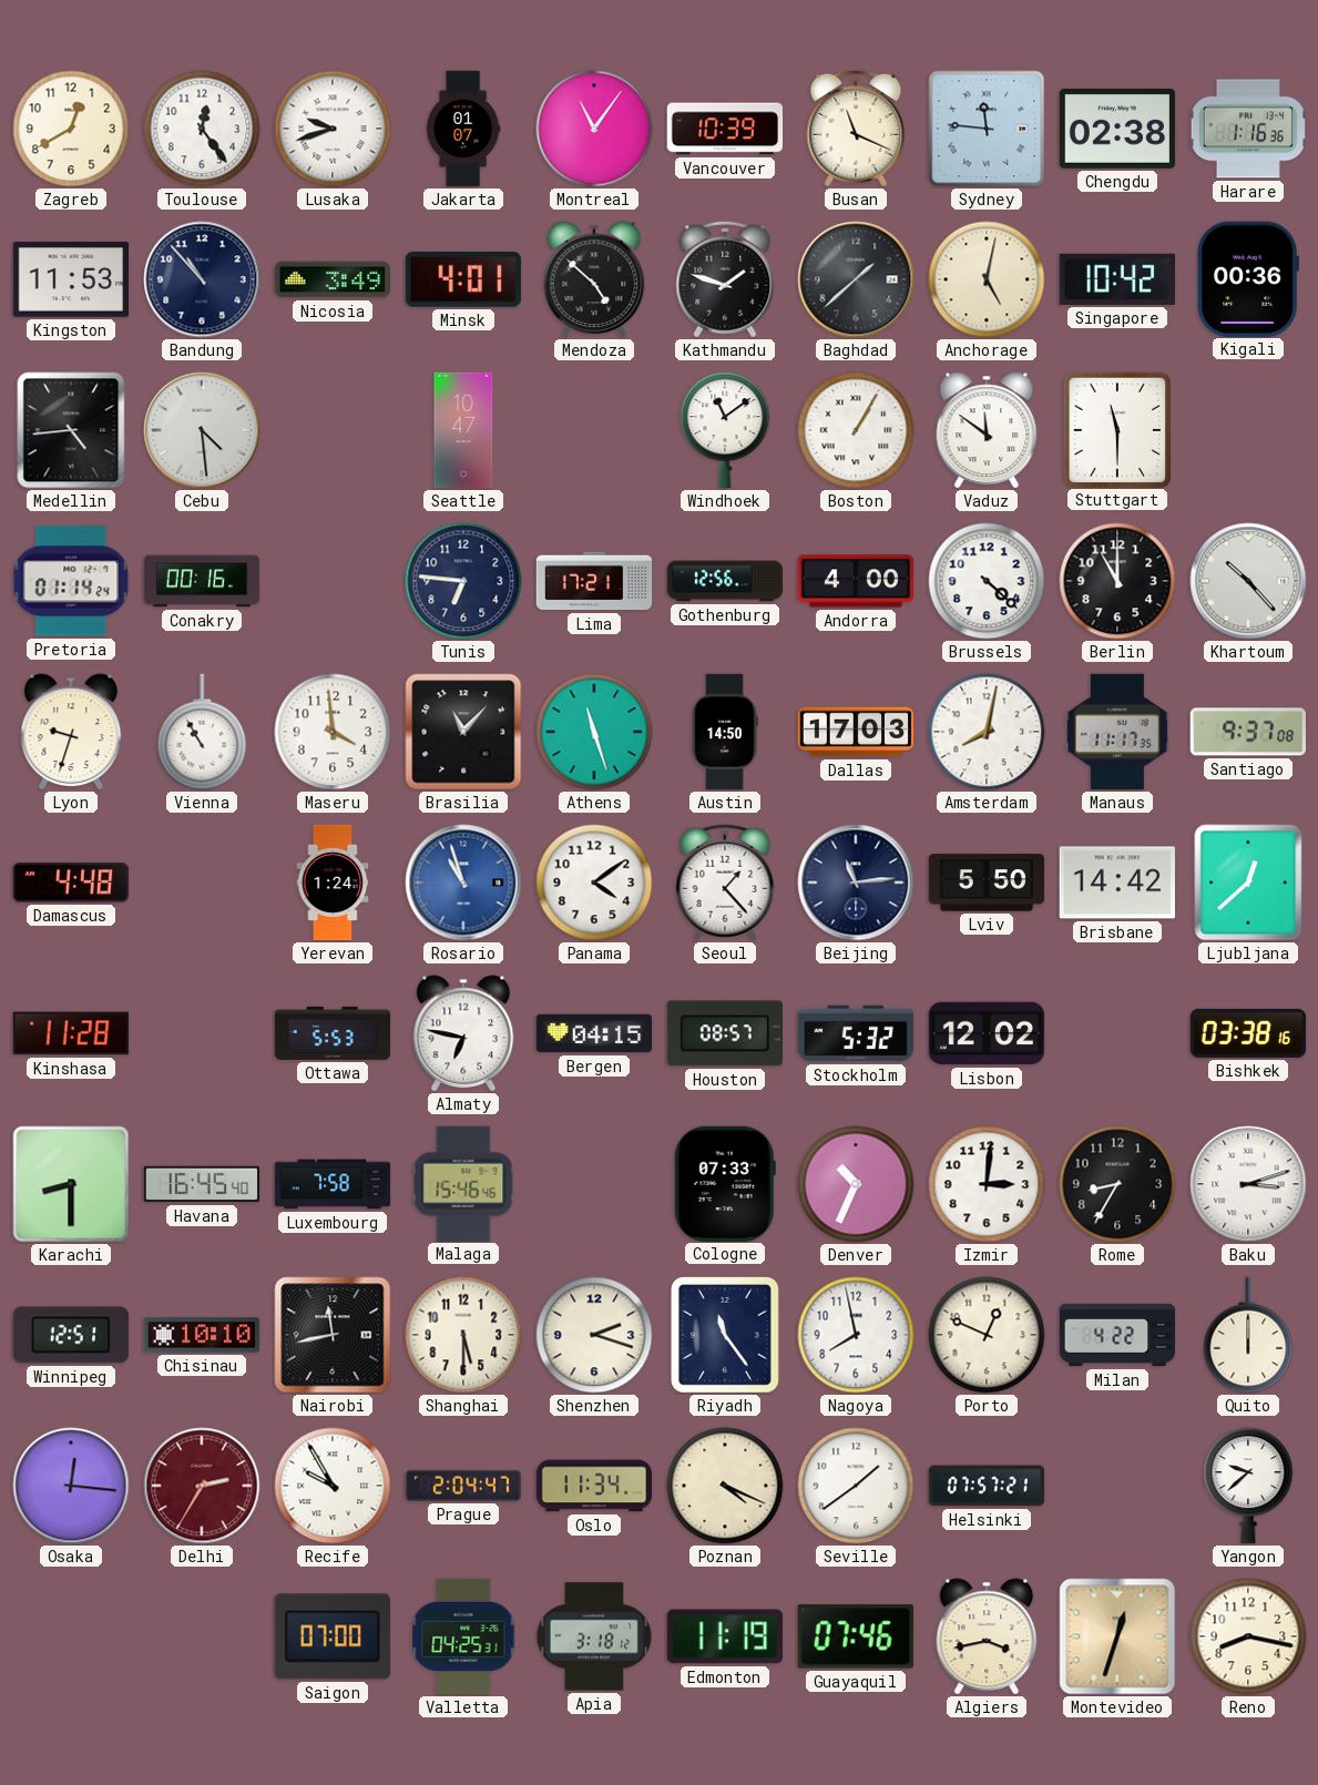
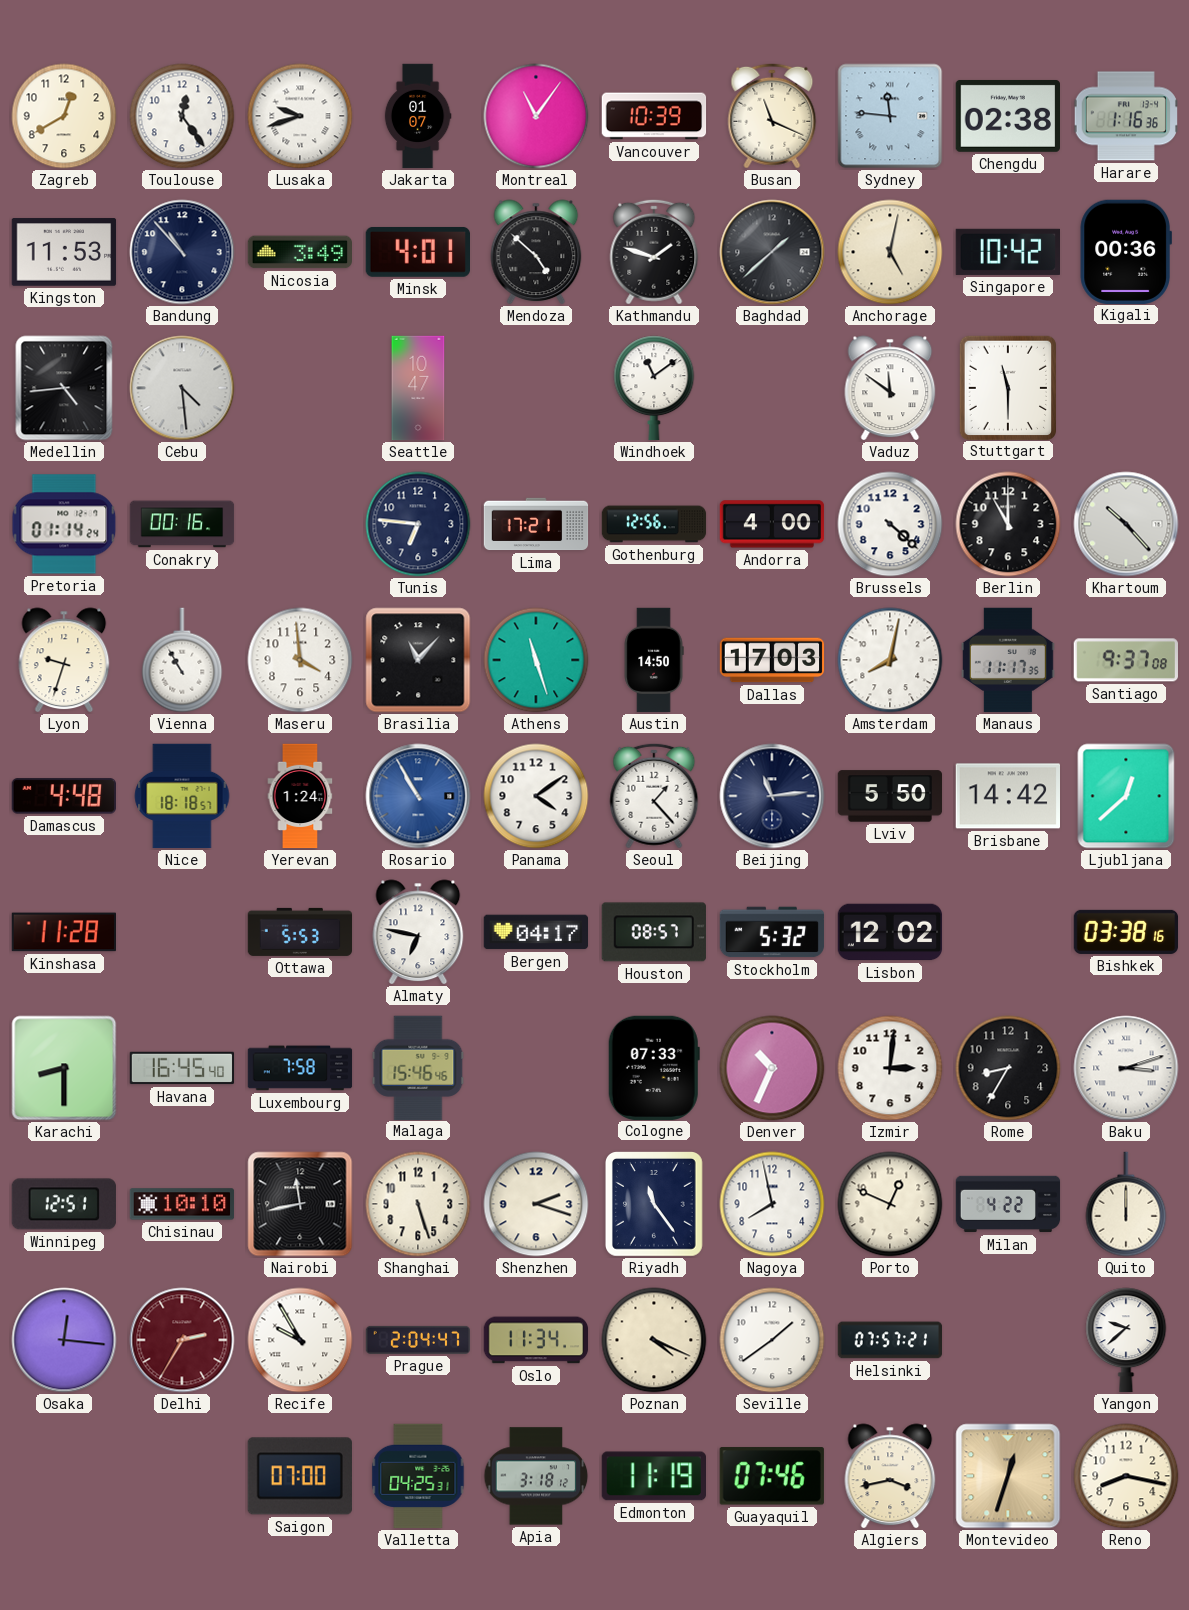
Boston: 1:05 -> none (856, 430)
Nice: none -> 18:18 (182, 796)
Rosario: 10:57 -> 10:55 (418, 796)
Bergen: 04:15 -> 04:17 (536, 932)
Shanghai: 5:30 -> 5:27 (418, 1204)
